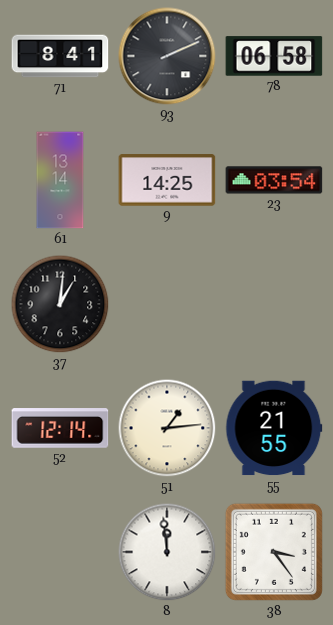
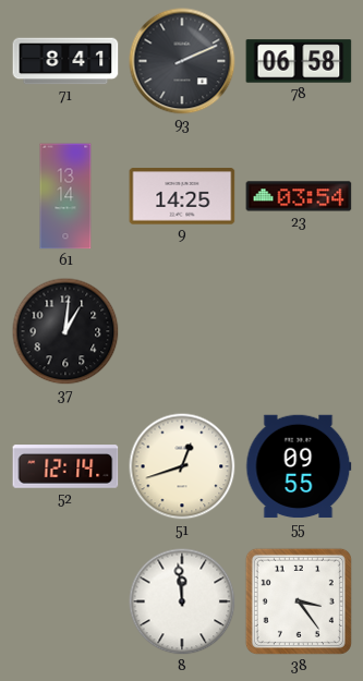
51: 1:14 -> 12:42 (182, 466)
55: 21:55 -> 09:55 (299, 466)
